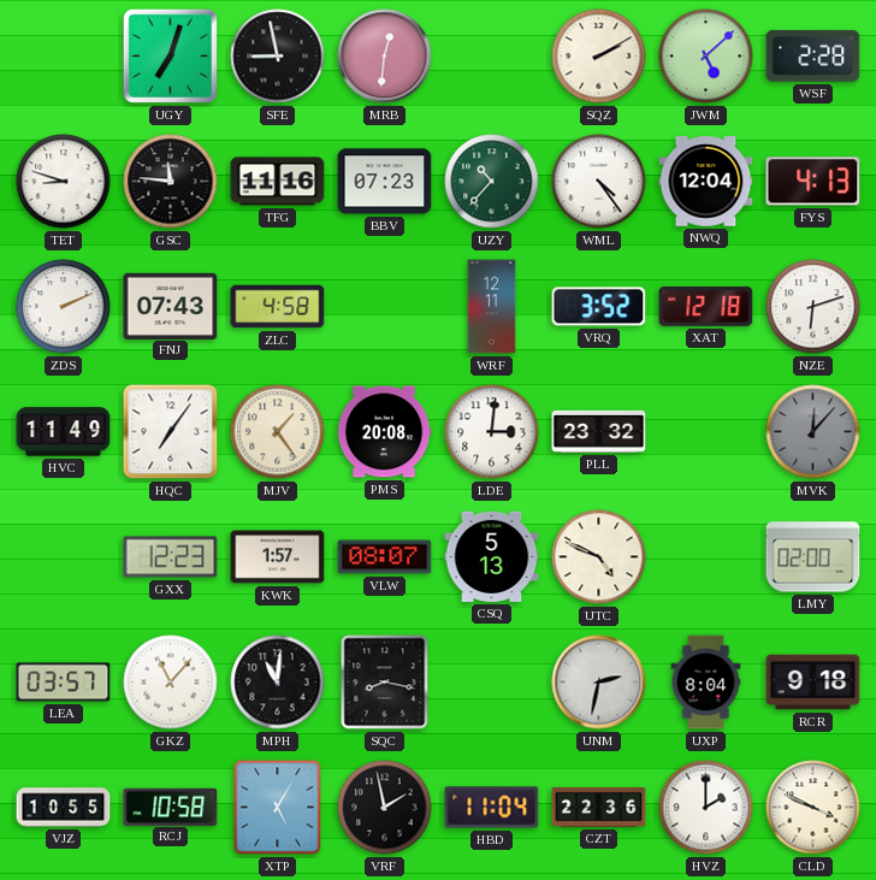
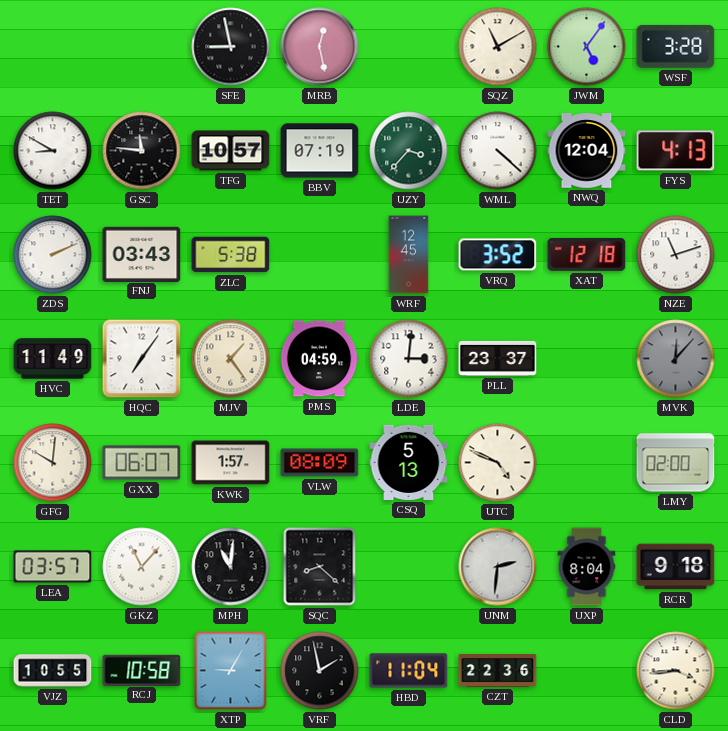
UGY: 7:03 -> none (170, 55)
MRB: 12:31 -> 12:28 (320, 47)
SQZ: 2:10 -> 11:10 (498, 47)
JWM: 5:08 -> 5:06 (587, 47)
WSF: 2:28 -> 3:28 (676, 46)
TET: 8:48 -> 8:50 (53, 151)
TFG: 11:16 -> 10:57 (231, 151)
BBV: 07:23 -> 07:19 (320, 151)
UZY: 10:37 -> 3:37 (409, 151)
WML: 4:24 -> 4:22 (498, 151)
FNJ: 07:43 -> 03:43 (142, 254)
ZLC: 4:58 -> 5:38 (231, 255)
WRF: 12:11 -> 12:45 (409, 255)
NZE: 6:12 -> 11:12 (676, 255)
PMS: 20:08 -> 04:59 (319, 359)
PLL: 23:32 -> 23:37 (498, 358)
GFG: none -> 10:01 (53, 463)
GXX: 12:23 -> 06:07 (142, 463)
VLW: 08:07 -> 08:09 (320, 463)
SQC: 8:17 -> 8:22 (320, 567)
UNM: 2:32 -> 2:31 (498, 567)
XTP: 5:05 -> 9:05 (231, 671)
HVZ: 2:00 -> none (706, 808)
CLD: 3:49 -> 3:44 (676, 671)
